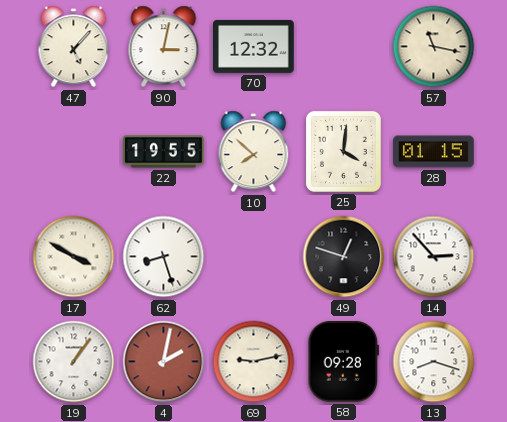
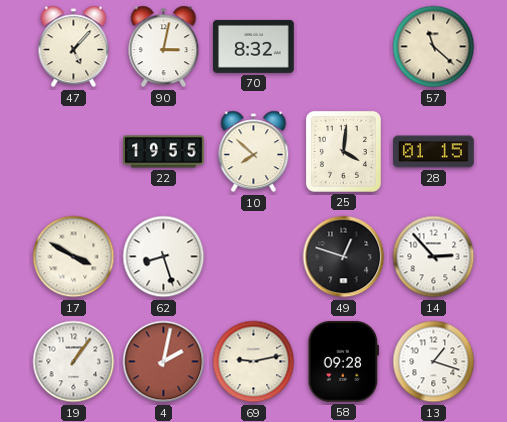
70: 12:32 -> 8:32 (254, 46)
57: 11:17 -> 11:22 (434, 47)
13: 8:18 -> 1:18 (434, 362)
